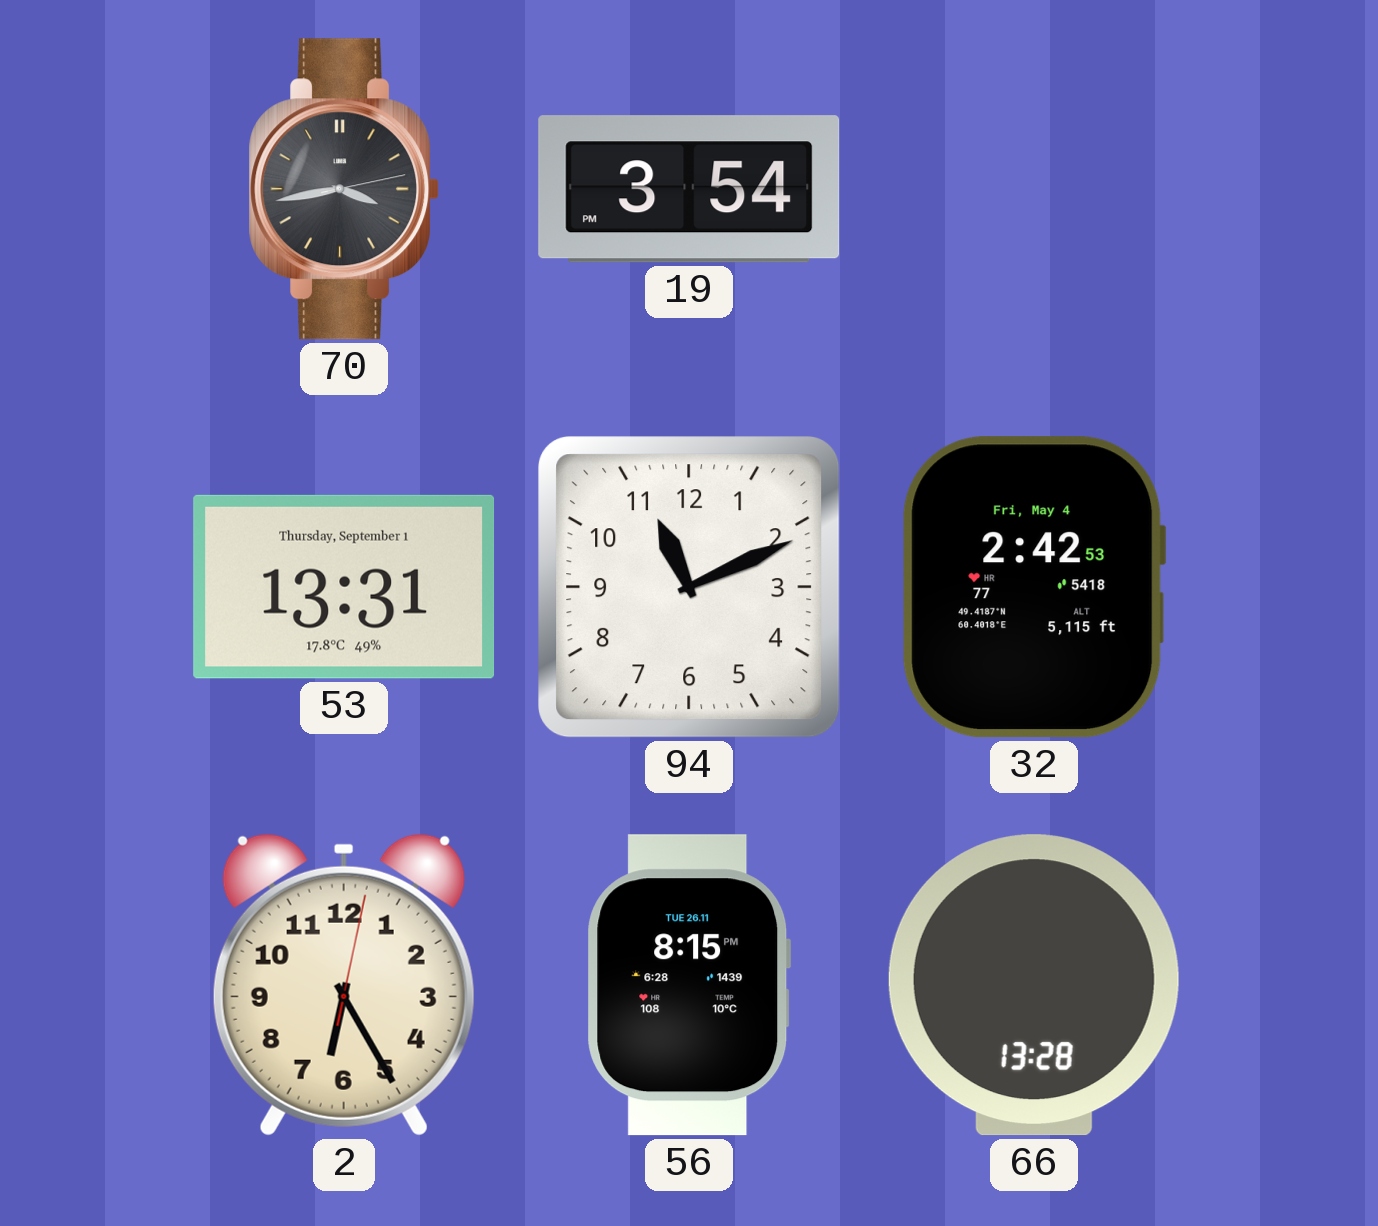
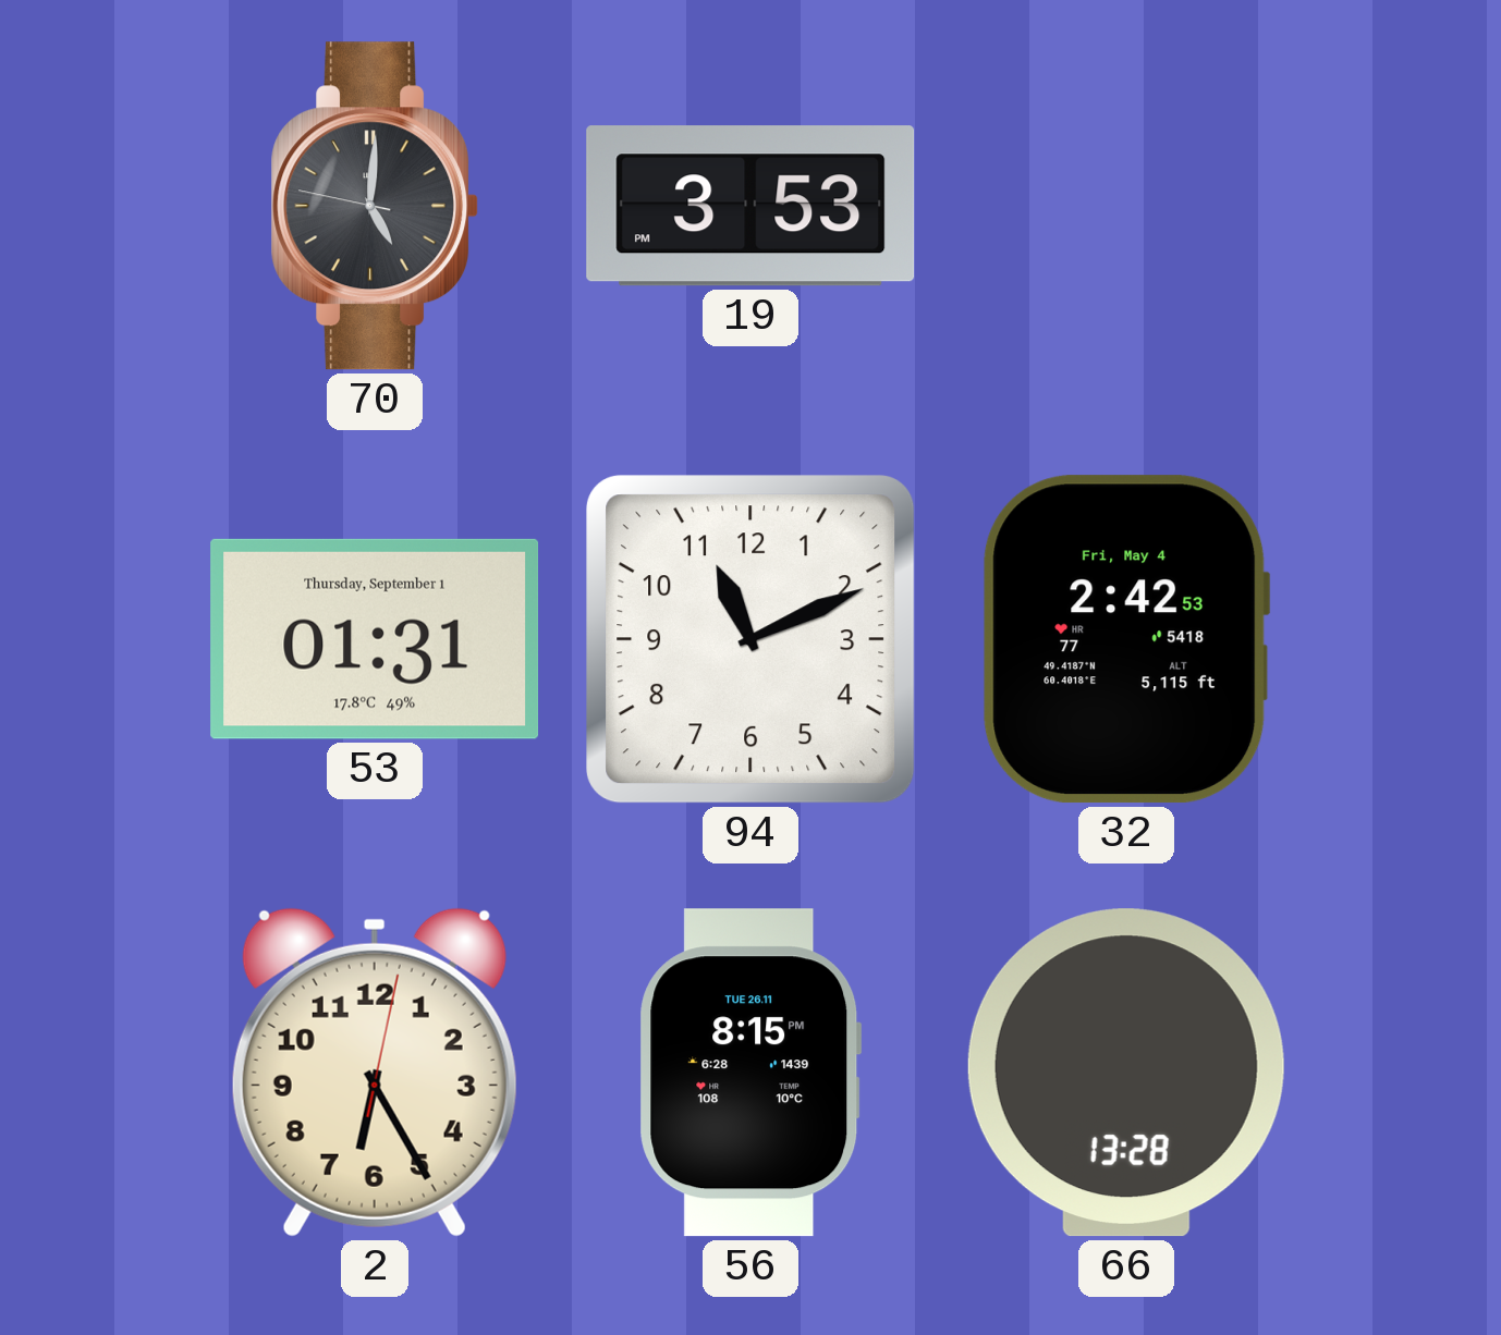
70: 3:43 -> 5:00 (375, 206)
19: 3:54 -> 3:53 (750, 206)
53: 13:31 -> 01:31 (375, 639)
